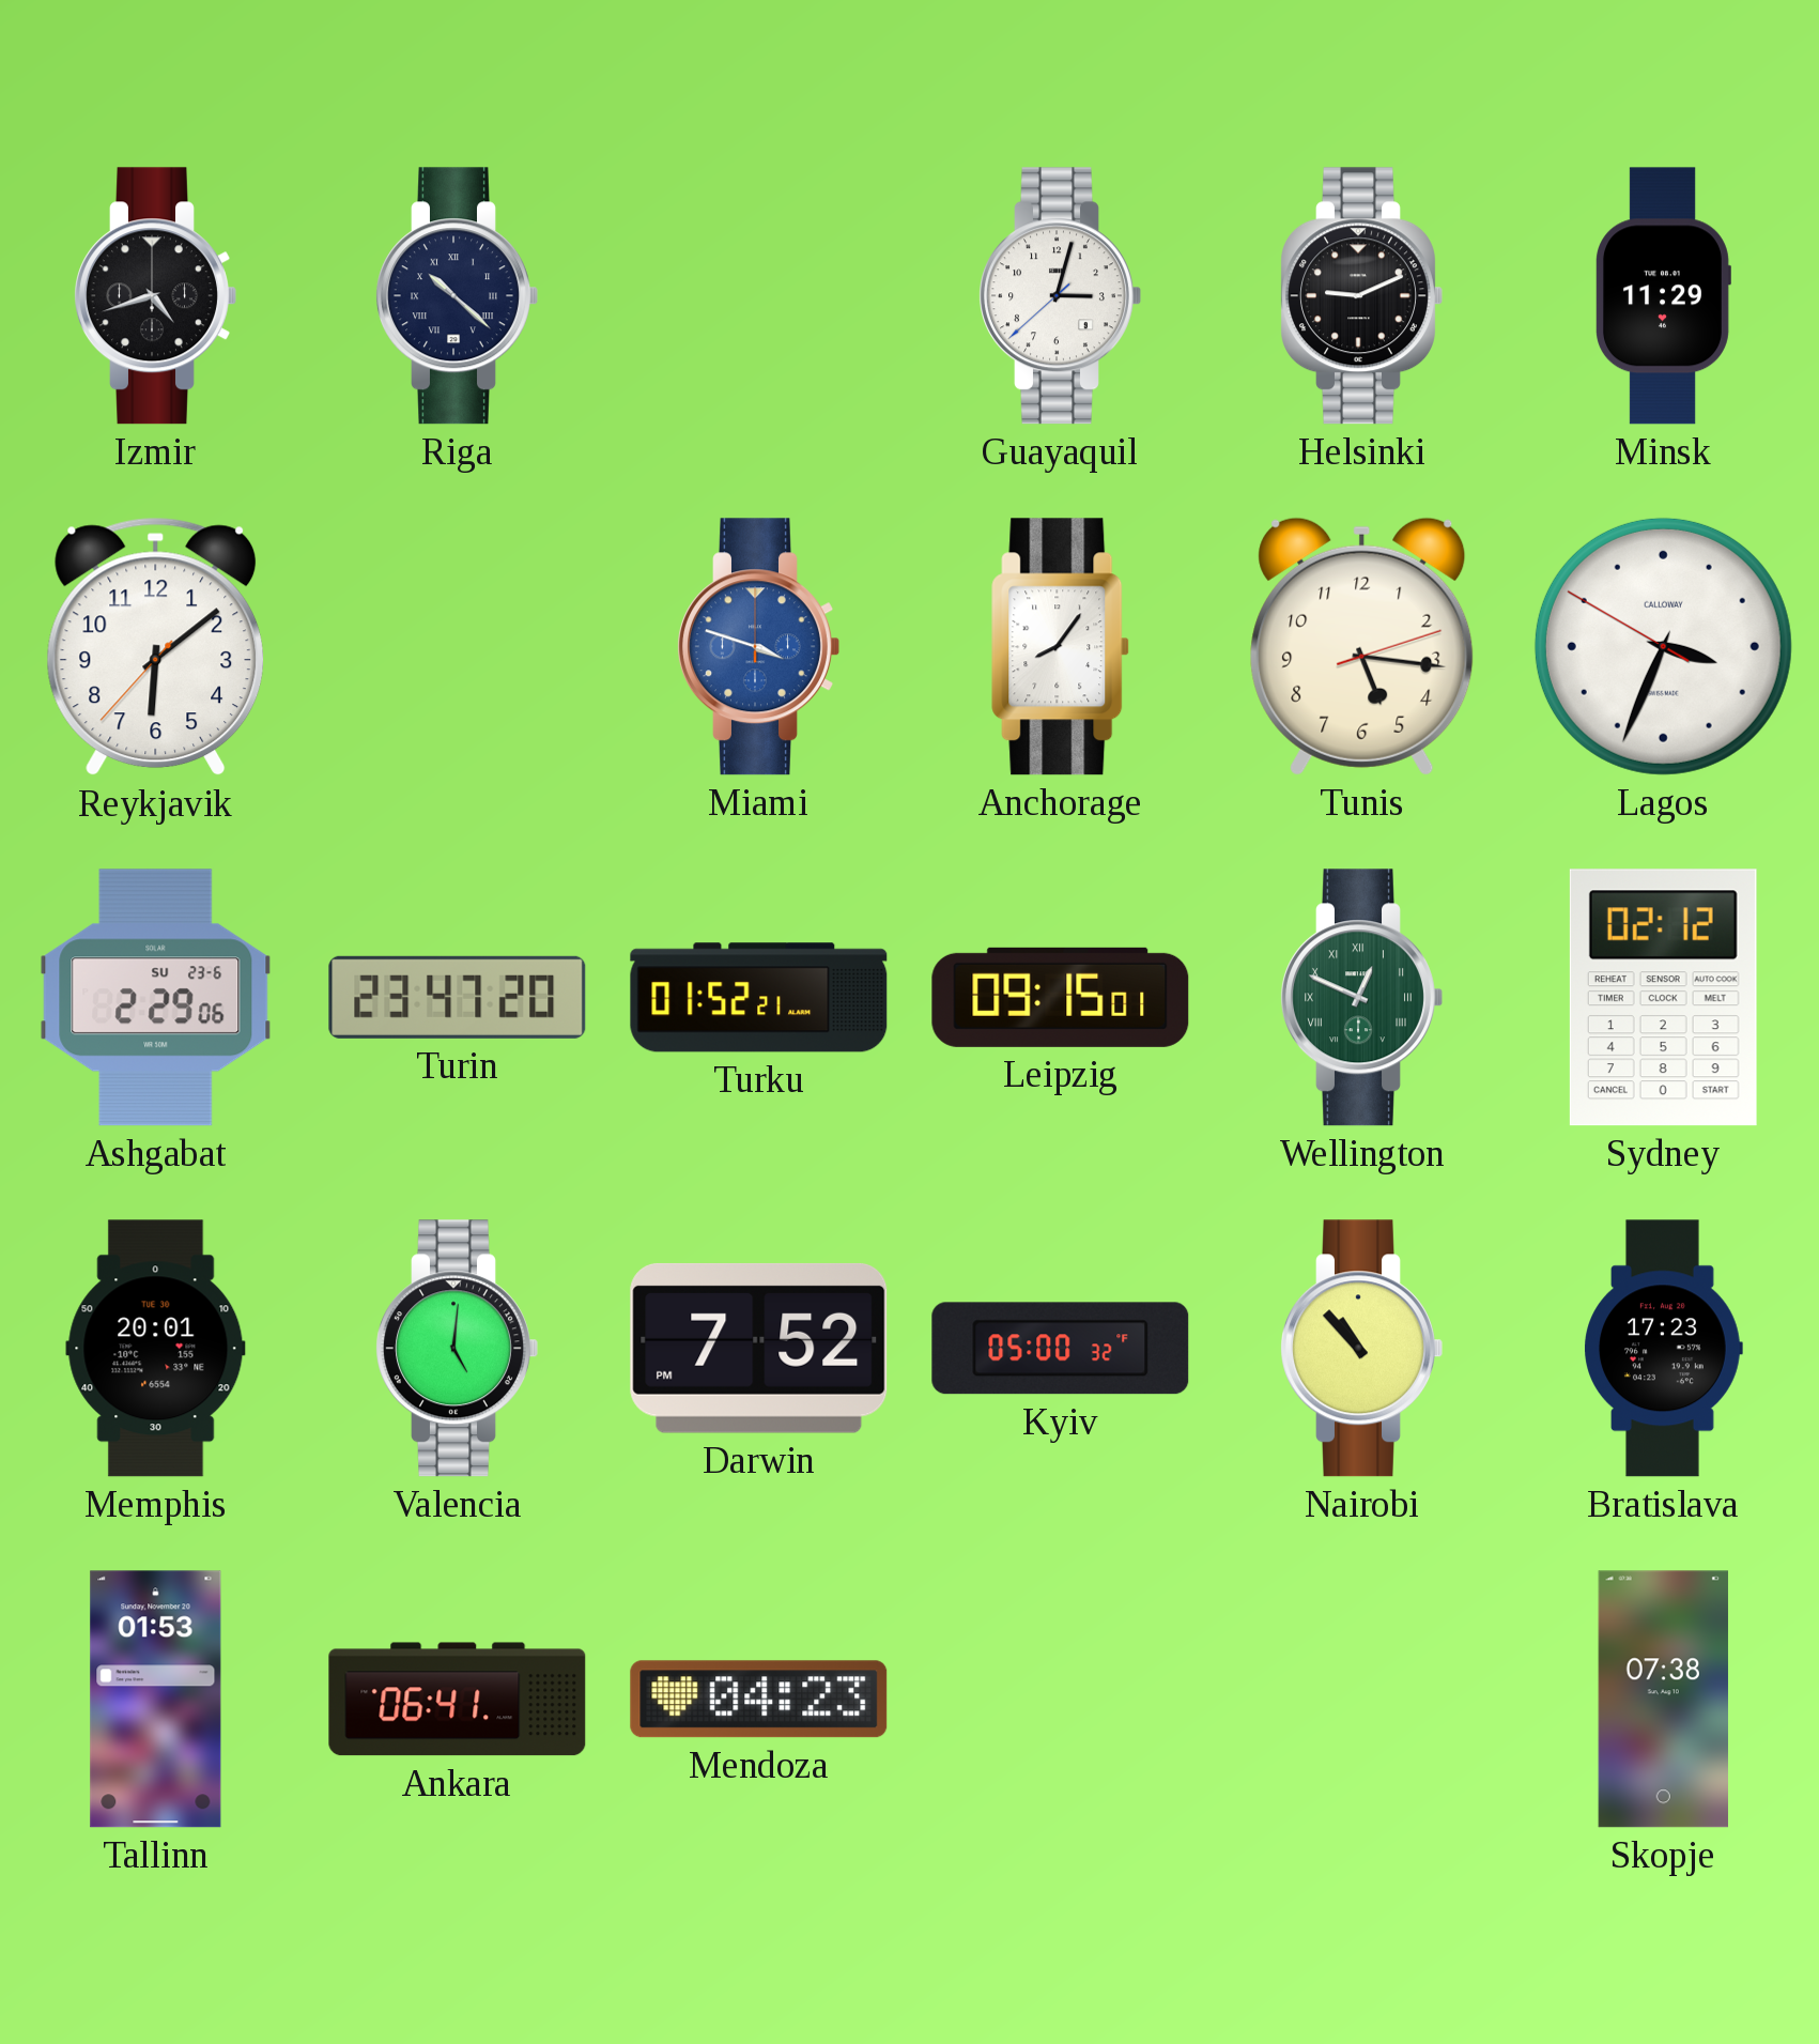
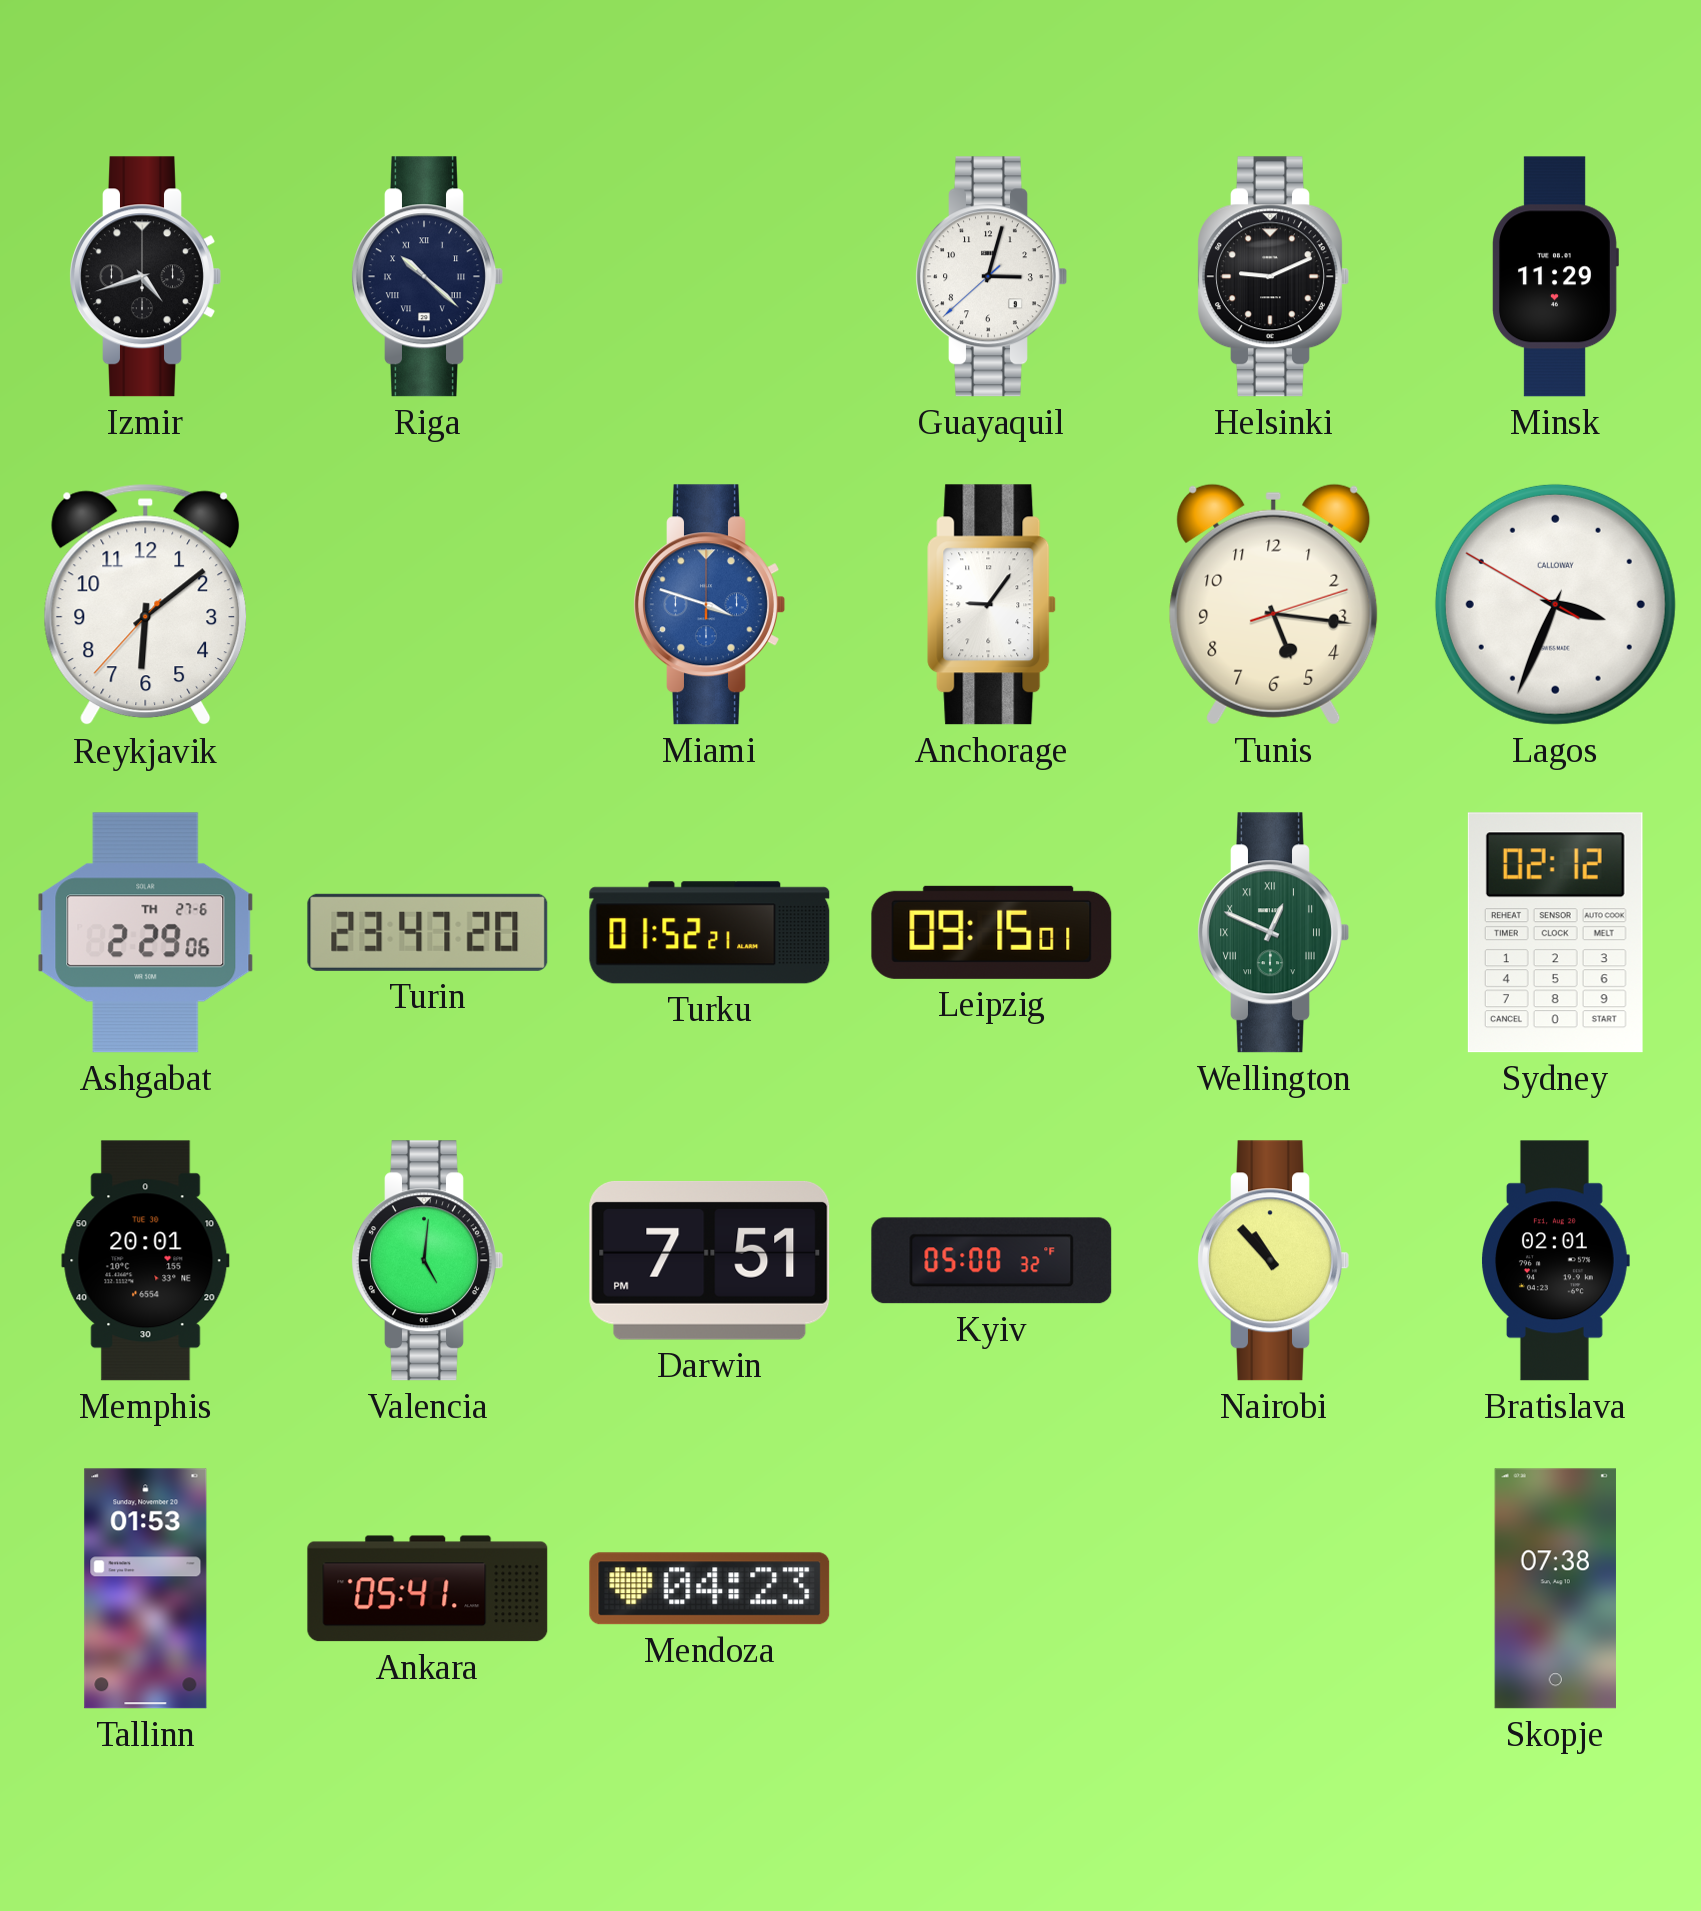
Anchorage: 8:06 -> 9:06 (992, 605)
Ashgabat date: SU 23-6 -> TH 27-6 (146, 933)
Darwin: 7:52 -> 7:51 (710, 1261)
Bratislava: 17:23 -> 02:01 (1555, 1261)
Ankara: 06:41 -> 05:41 (428, 1589)
